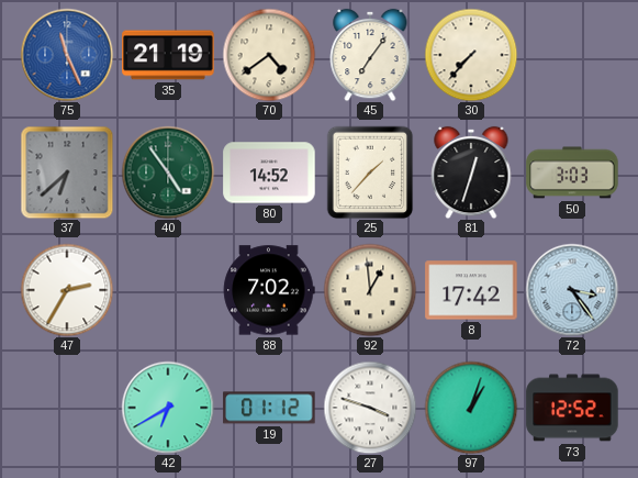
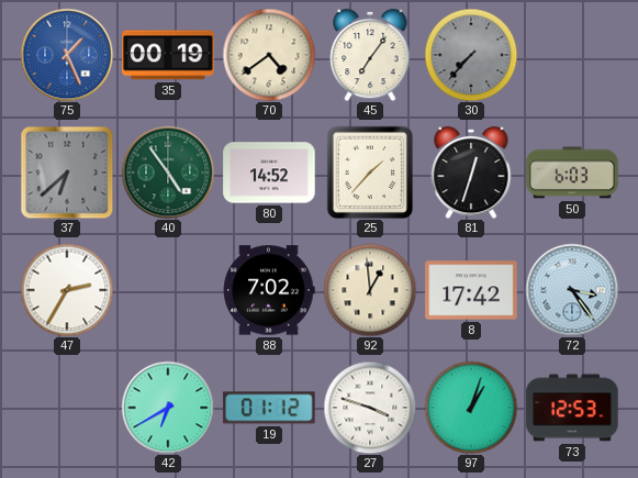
75: 11:26 -> 1:26 (67, 55)
35: 21:19 -> 00:19 (168, 55)
30 dial: cream -> grey (471, 55)
50: 3:03 -> 6:03 (572, 173)
73: 12:52 -> 12:53 (572, 408)
